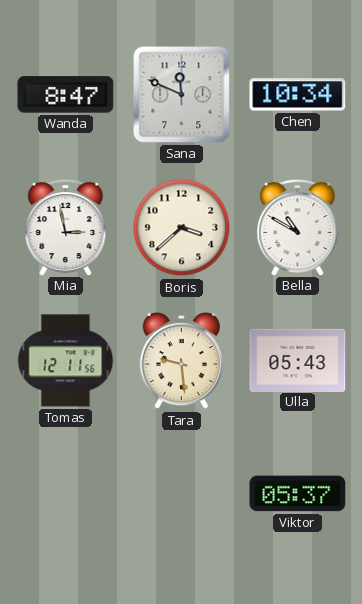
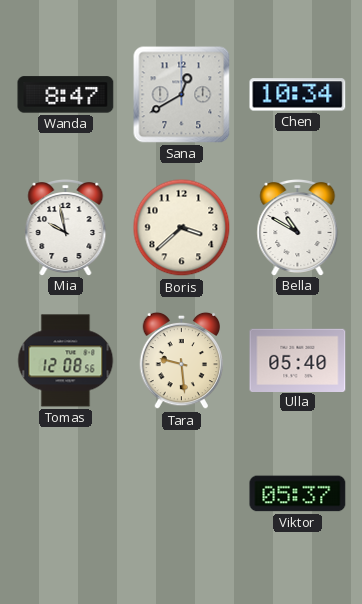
Sana: 11:49 -> 12:40 (182, 95)
Mia: 2:58 -> 9:58 (66, 228)
Tomas: 12:11 -> 12:08 (66, 361)
Ulla: 05:43 -> 05:40 (298, 360)
